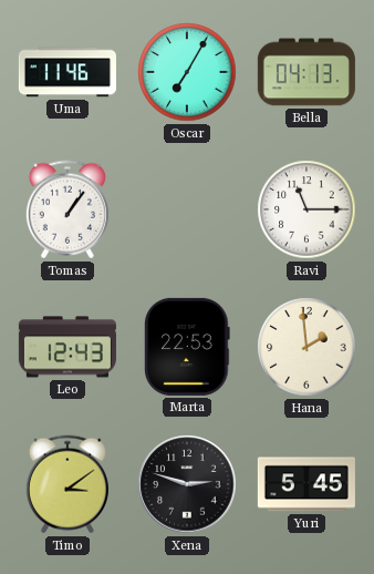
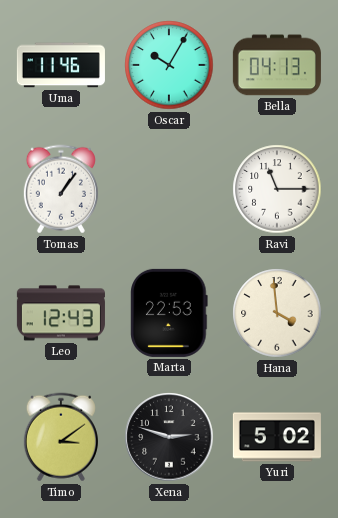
Oscar: 7:05 -> 10:05 (169, 65)
Hana: 1:59 -> 3:59 (277, 313)
Yuri: 5:45 -> 5:02 (277, 437)
